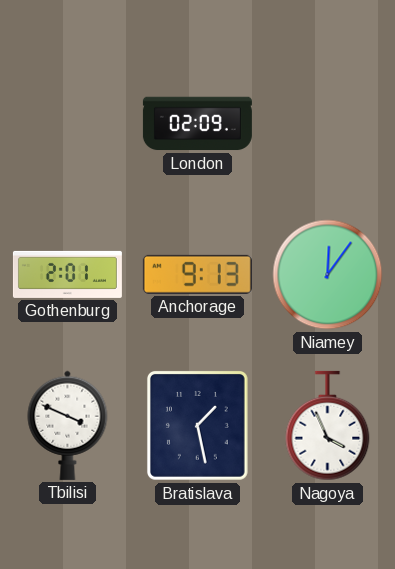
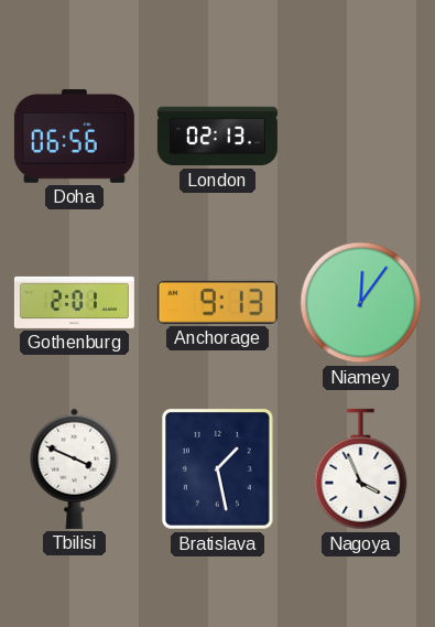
Doha: none -> 06:56 (74, 136)
London: 02:09 -> 02:13 (217, 137)
